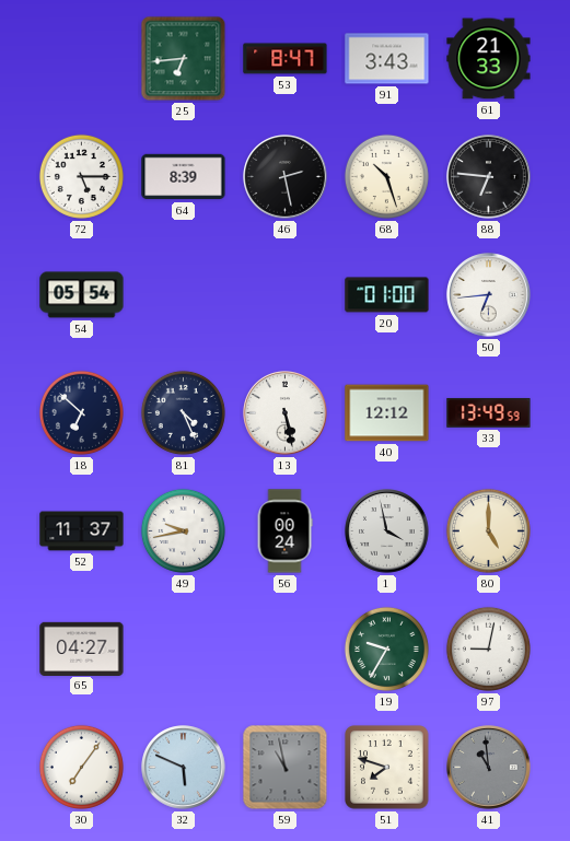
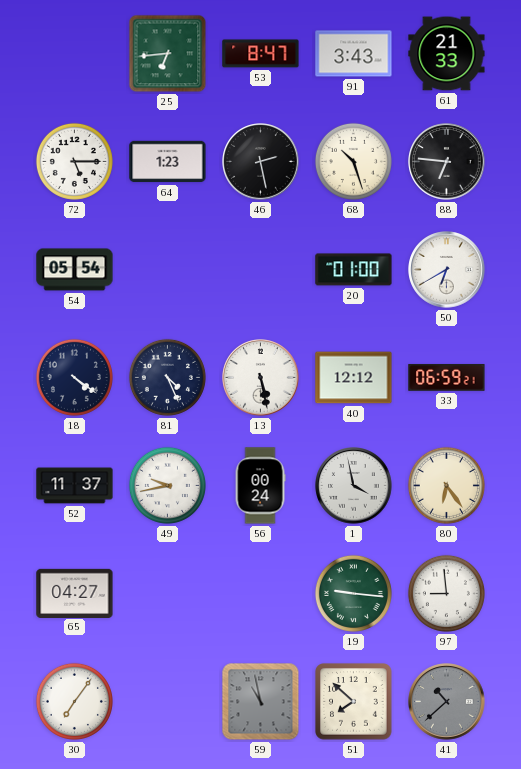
64: 8:39 -> 1:23 (168, 162)
50: 6:44 -> 6:40 (447, 270)
18: 6:52 -> 4:21 (74, 377)
33: 13:49 -> 06:59 (447, 377)
80: 5:00 -> 6:24 (446, 485)
19: 9:35 -> 9:16 (353, 593)
97: 9:02 -> 8:59 (446, 593)
32: 5:49 -> none (184, 768)
51: 7:48 -> 7:52 (354, 702)
41: 10:59 -> 10:38 (447, 702)
